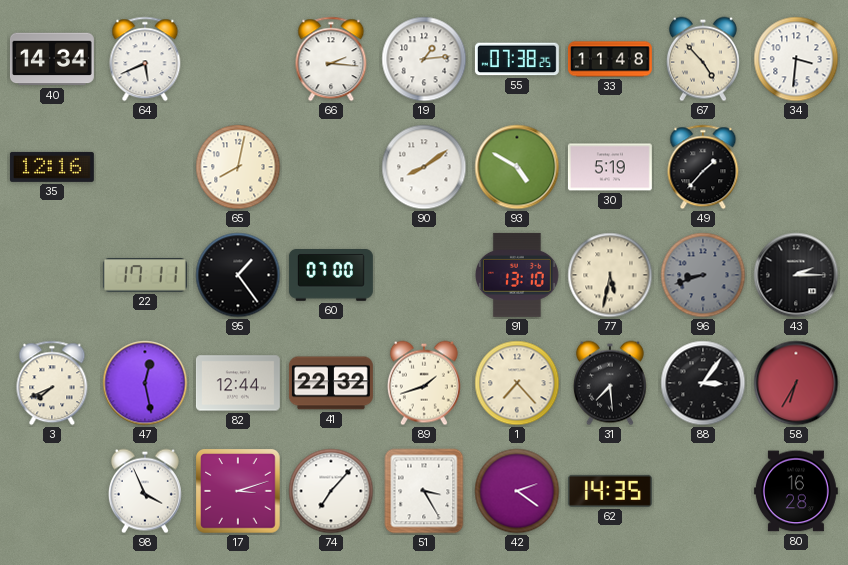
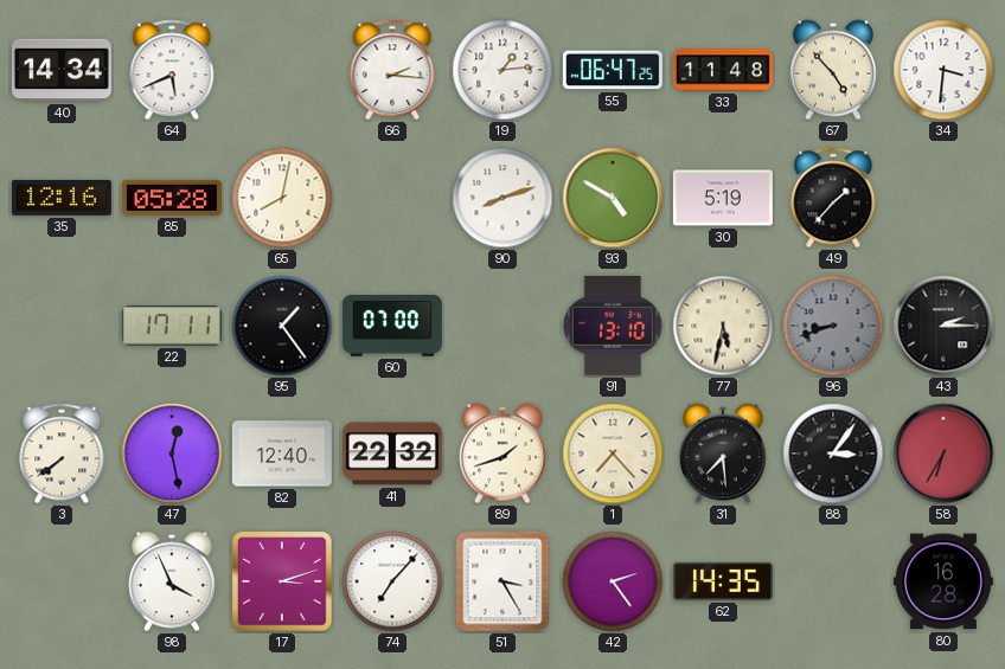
55: 07:38 -> 06:47 (613, 70)
85: none -> 05:28 (172, 198)
90: 8:09 -> 8:12 (503, 198)
3: 7:41 -> 7:39 (62, 453)
82: 12:44 -> 12:40 (282, 453)
42: 2:21 -> 2:24 (613, 581)
